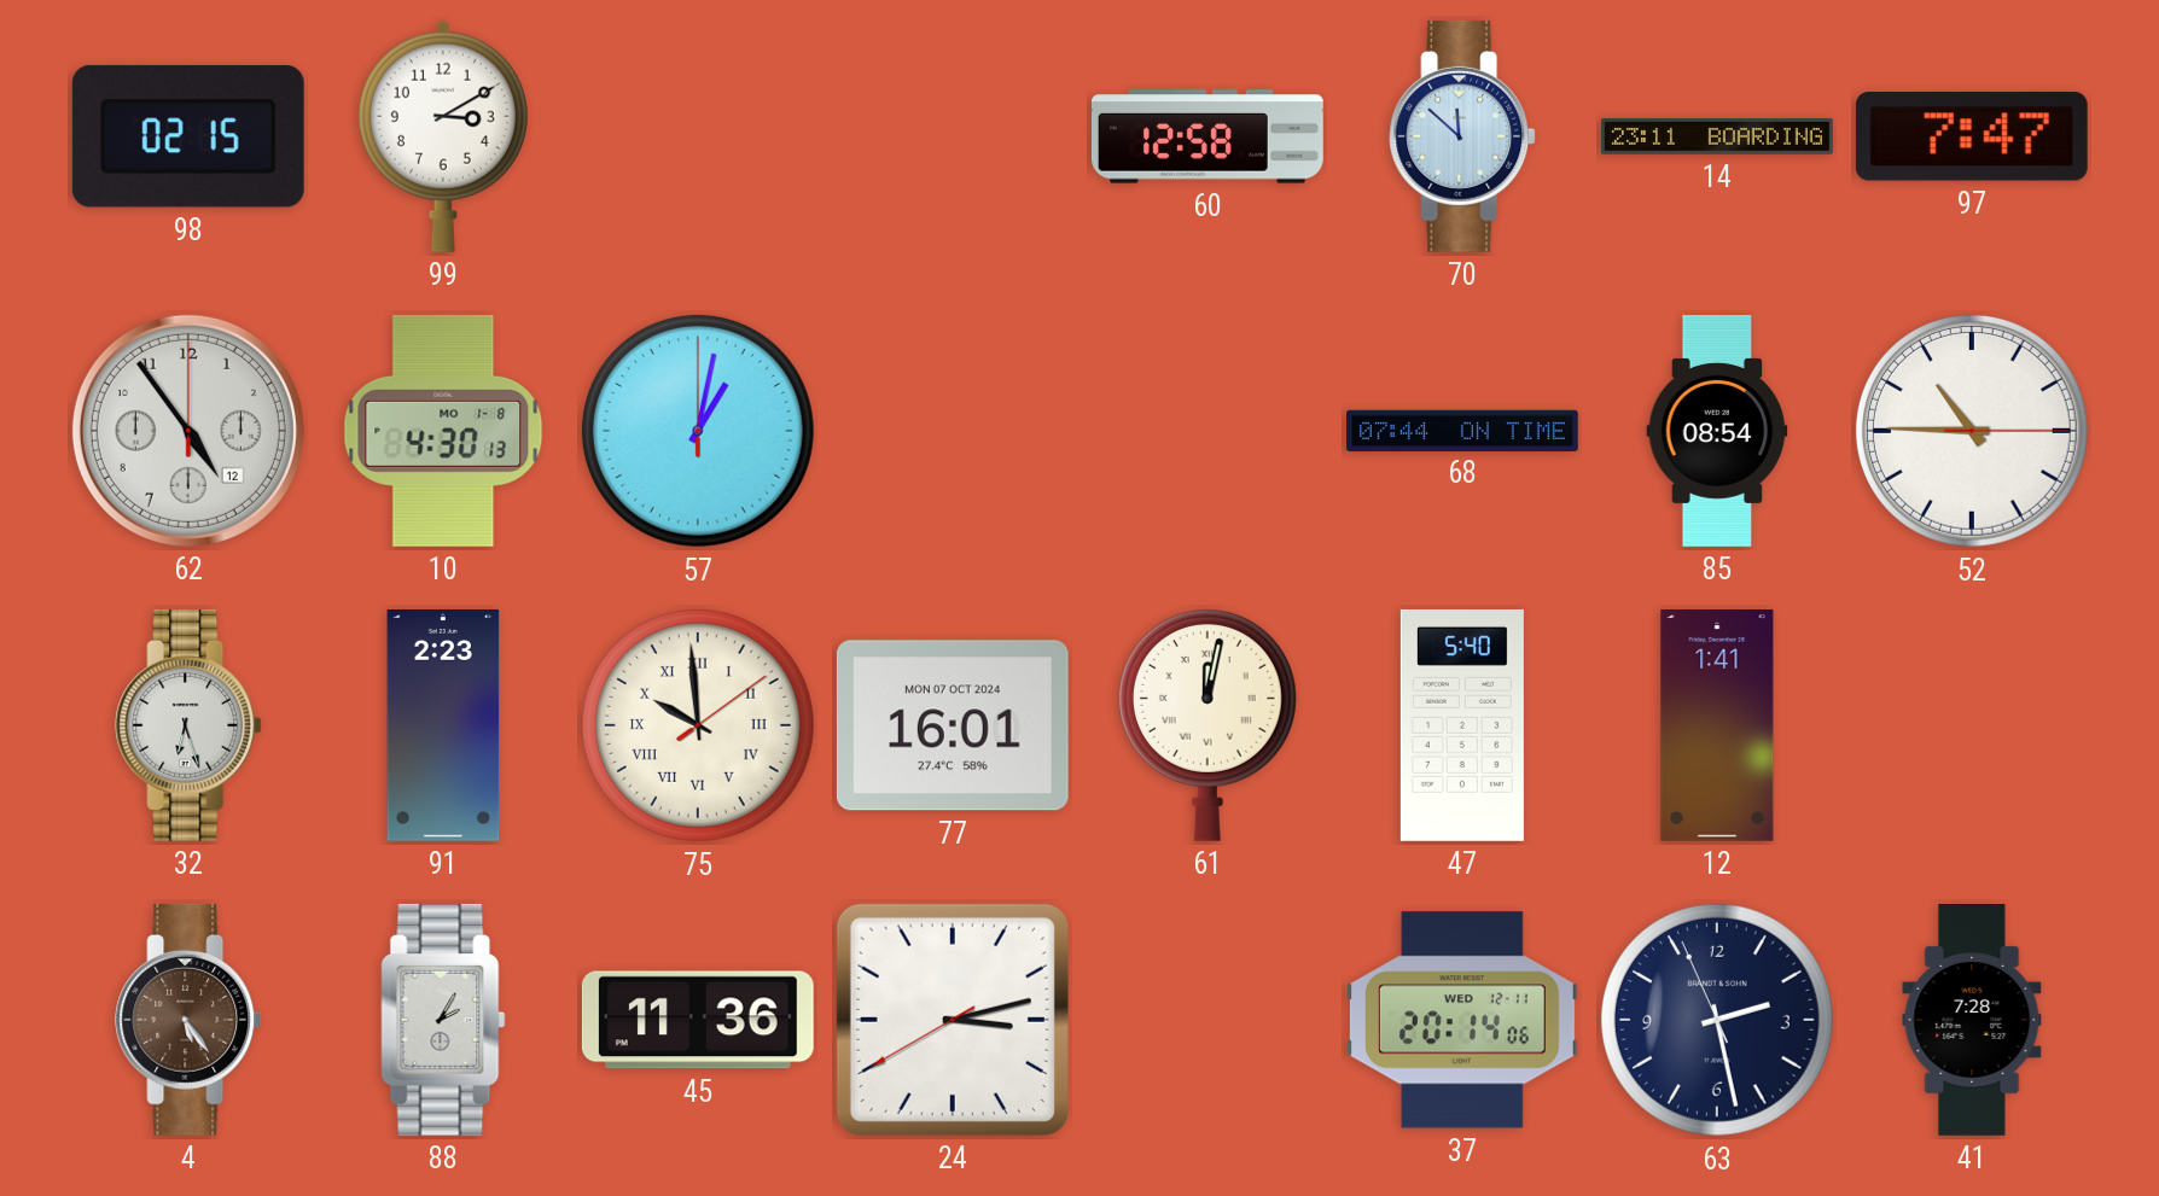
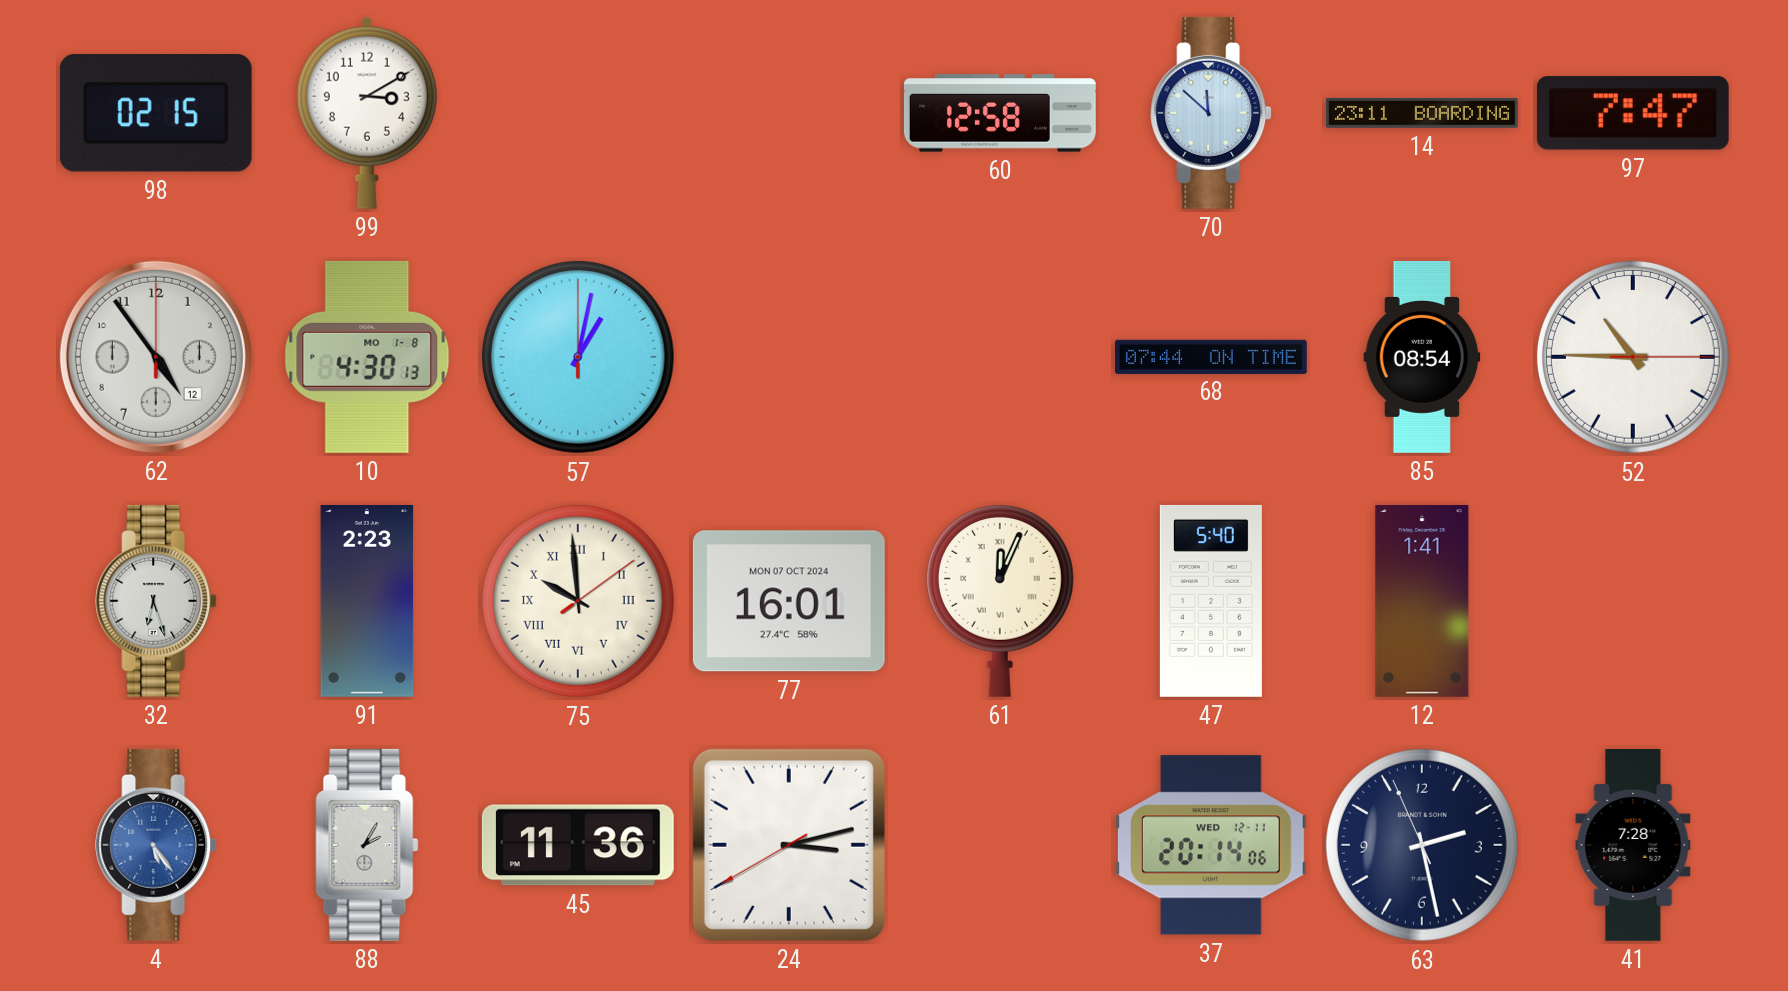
61: 12:02 -> 12:04 (1000, 600)
4 dial: brown -> blue (156, 845)
